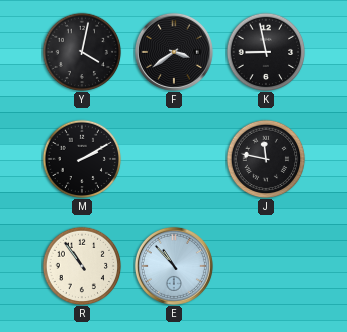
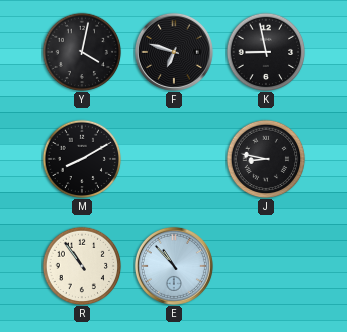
F: 3:39 -> 6:48 (174, 52)
M: 2:10 -> 8:10 (82, 159)
J: 11:47 -> 8:47 (266, 159)
